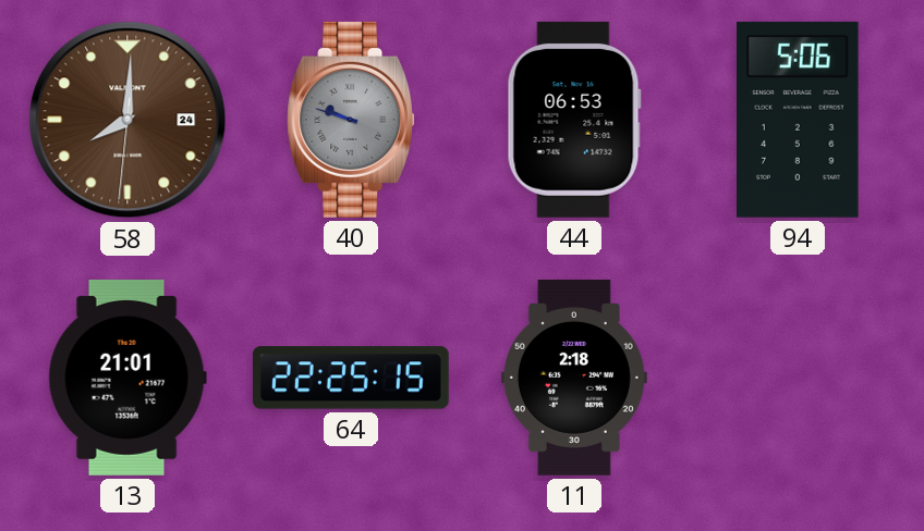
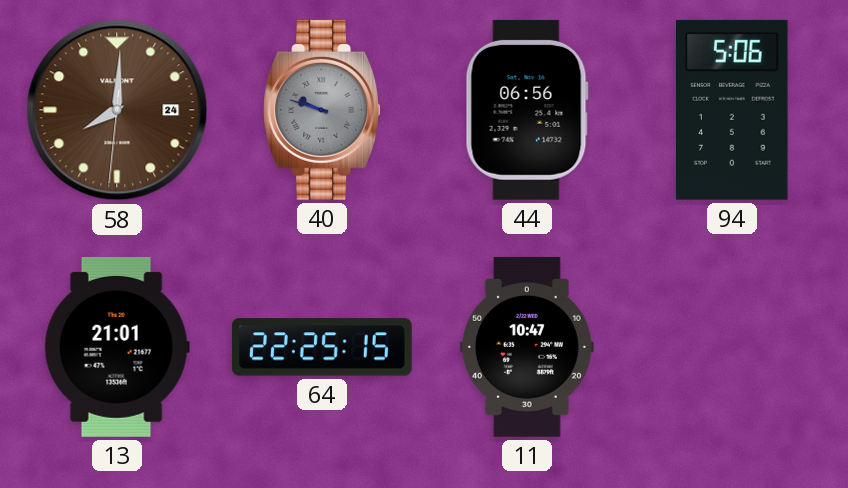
44: 06:53 -> 06:56 (527, 110)
11: 2:18 -> 10:47 (527, 347)
